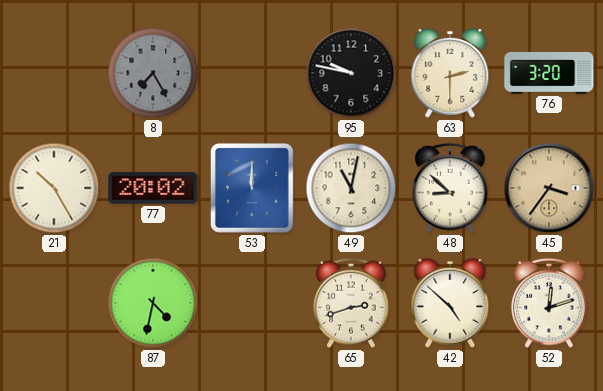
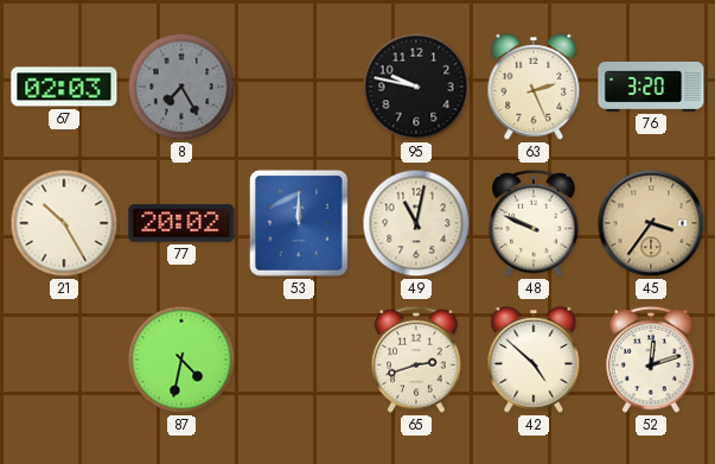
67: none -> 02:03 (64, 87)
63: 2:30 -> 2:26 (534, 87)
48: 8:52 -> 9:49 (534, 223)
